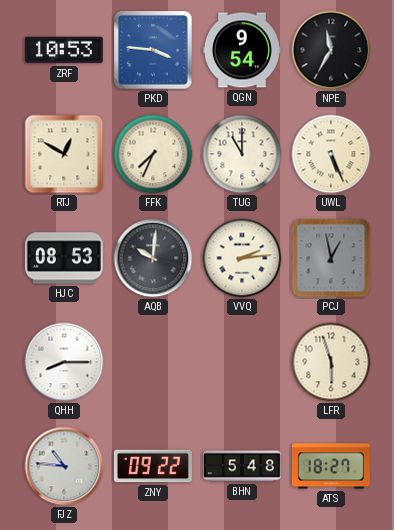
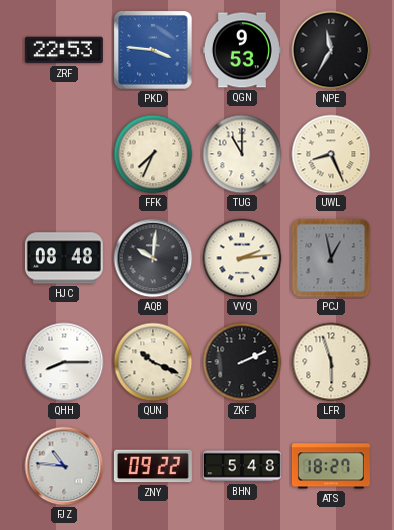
ZRF: 10:53 -> 22:53 (64, 50)
QGN: 9:54 -> 9:53 (242, 50)
RTJ: 12:50 -> none (64, 154)
UWL: 5:26 -> 8:26 (331, 154)
HJC: 08:53 -> 08:48 (64, 258)
QUN: none -> 10:19 (153, 362)
ZKF: none -> 2:11 (242, 362)
